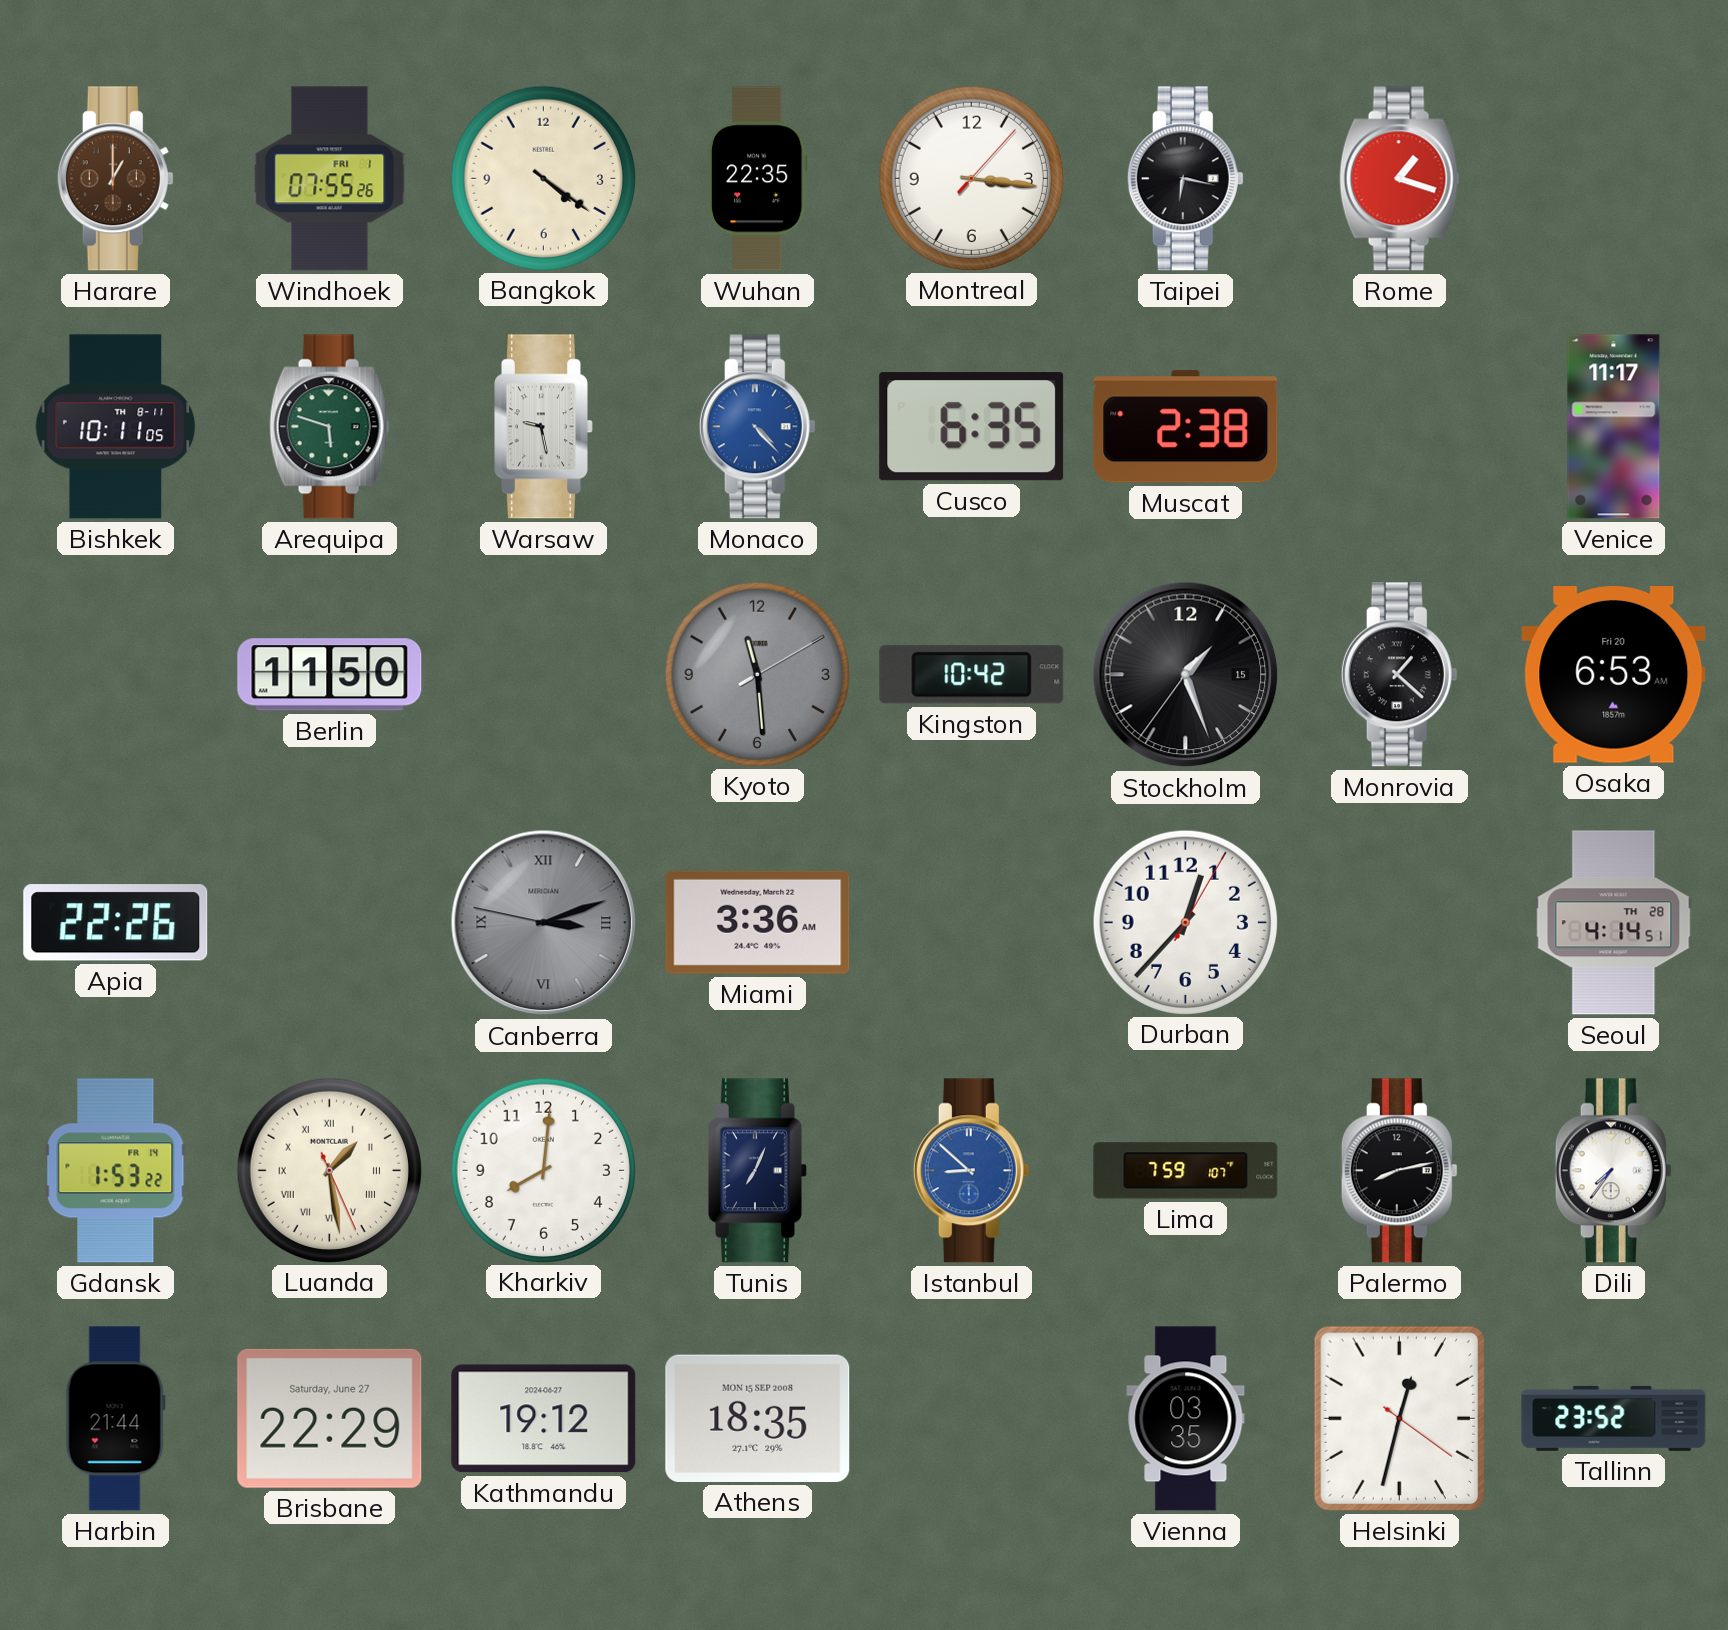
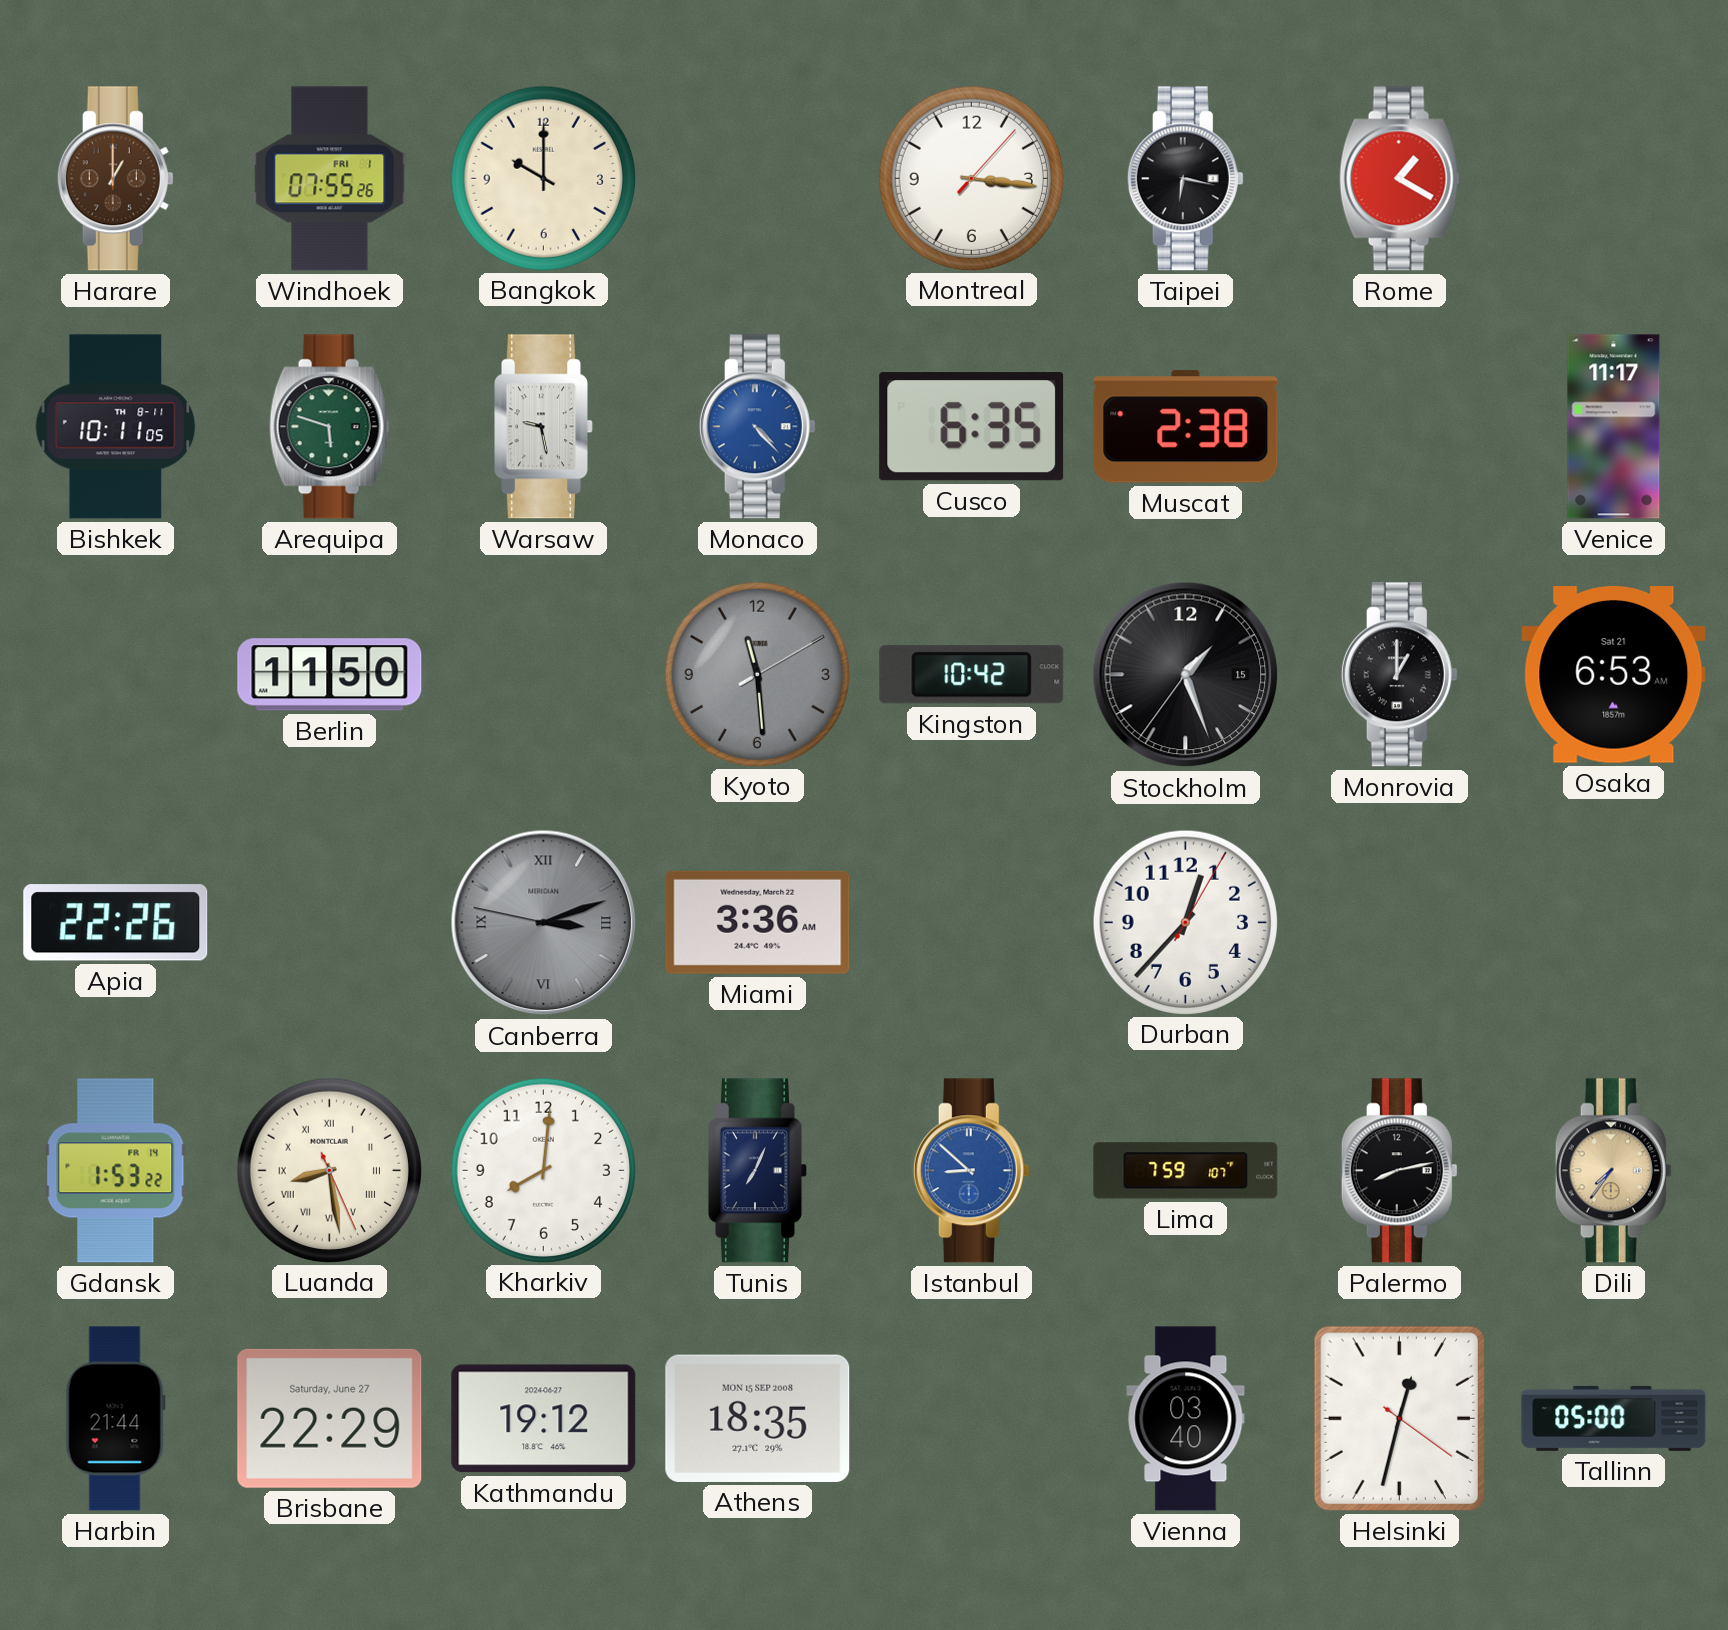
Bangkok: 4:21 -> 10:00 (543, 178)
Wuhan: 22:35 -> none (757, 179)
Rome: 1:18 -> 1:20 (1400, 179)
Monrovia: 1:22 -> 1:00 (1399, 675)
Osaka date: Fri 20 -> Sat 21 (1614, 675)
Seoul: 4:14 -> none (1614, 923)
Luanda: 1:28 -> 8:28 (329, 1170)
Dili dial: white -> champagne (1613, 1171)
Vienna: 03:35 -> 03:40 (1186, 1419)
Tallinn: 23:52 -> 05:00 (1614, 1418)
